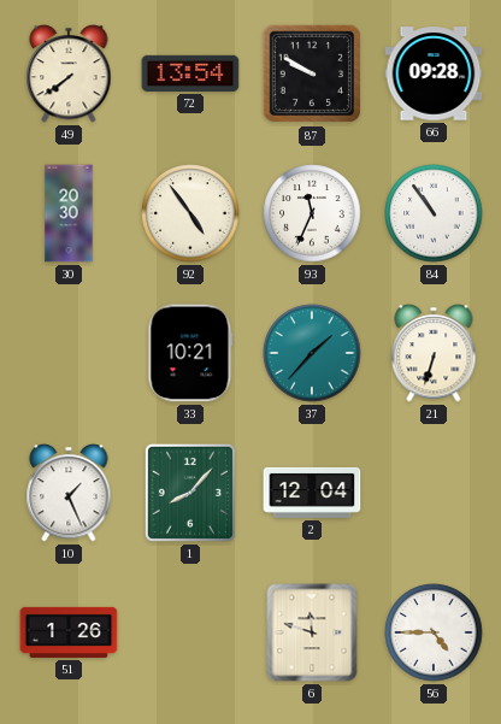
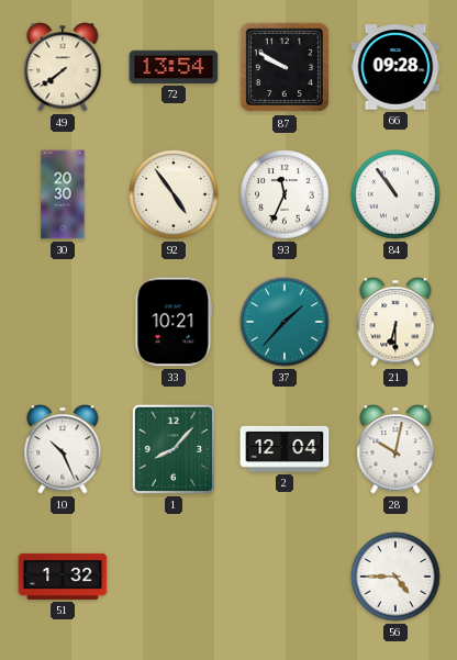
21: 6:33 -> 6:30 (395, 322)
10: 1:26 -> 10:26 (63, 449)
28: none -> 10:02 (395, 449)
51: 1:26 -> 1:32 (63, 577)
6: 11:48 -> none (312, 632)
